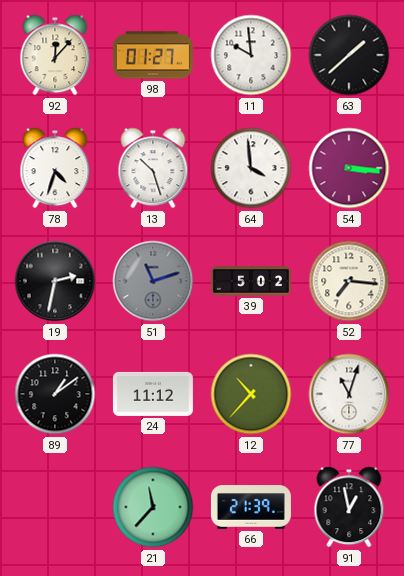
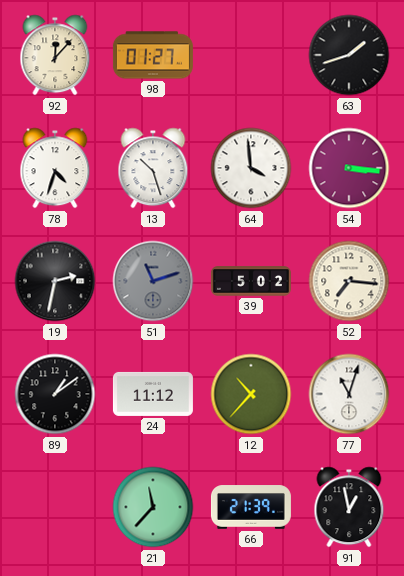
11: 9:59 -> none (251, 55)
63: 1:38 -> 1:42 (349, 55)
